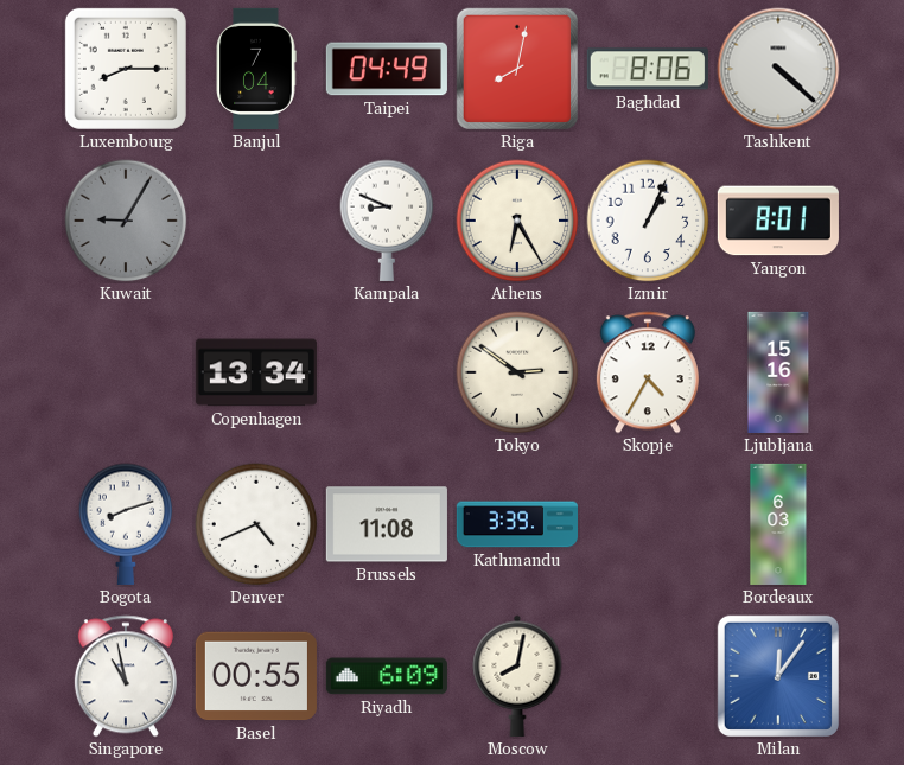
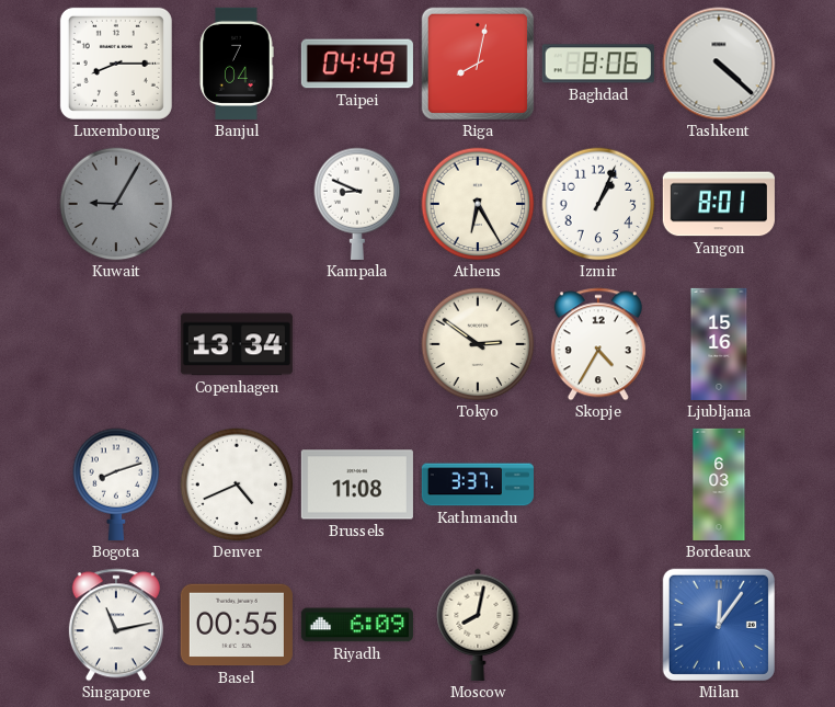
Kathmandu: 3:39 -> 3:37 (478, 484)
Singapore: 10:58 -> 11:13 (116, 625)
